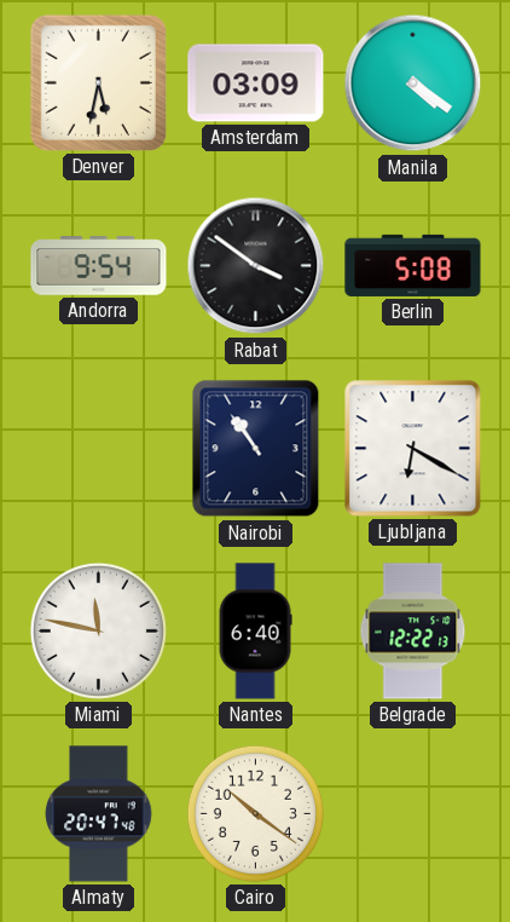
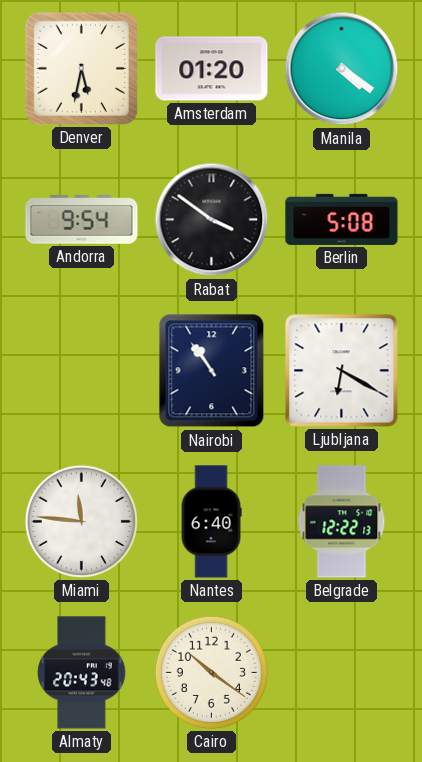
Amsterdam: 03:09 -> 01:20 (212, 69)
Miami: 11:47 -> 11:46 (81, 521)
Almaty: 20:47 -> 20:43 (82, 673)
